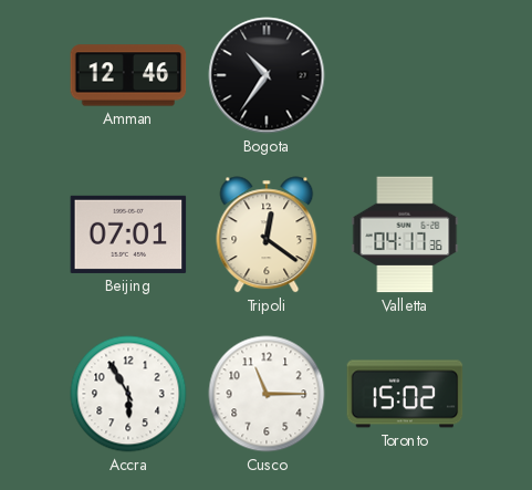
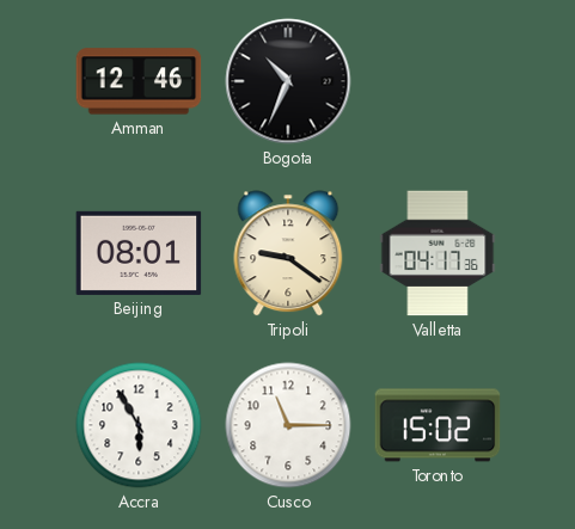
Bogota: 10:36 -> 10:34 (288, 81)
Beijing: 07:01 -> 08:01 (139, 253)
Tripoli: 12:21 -> 9:21 (288, 253)
